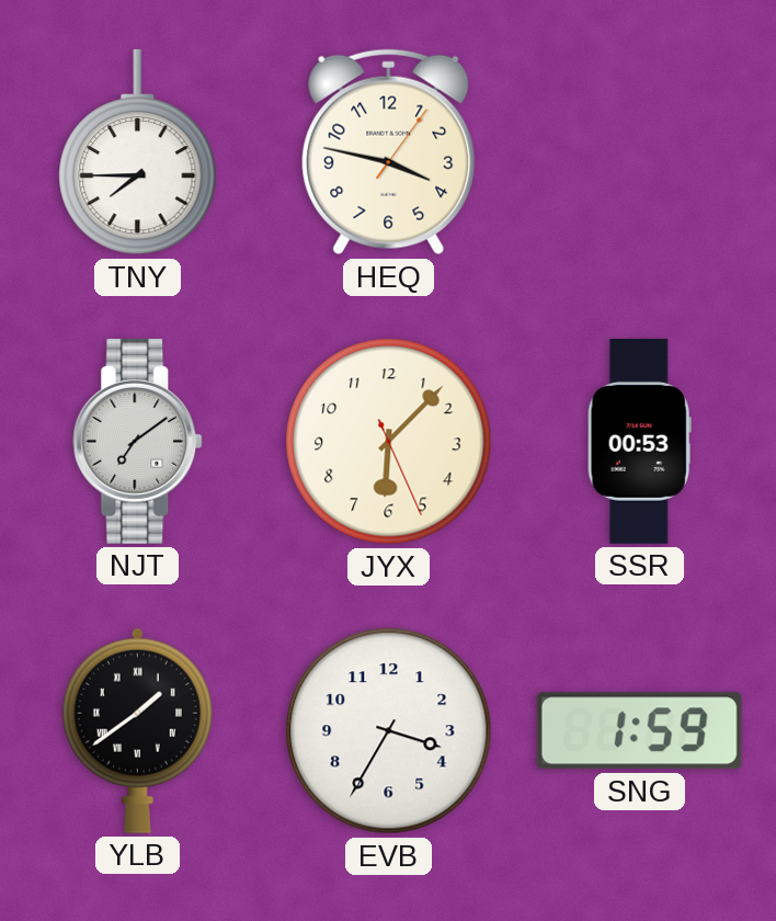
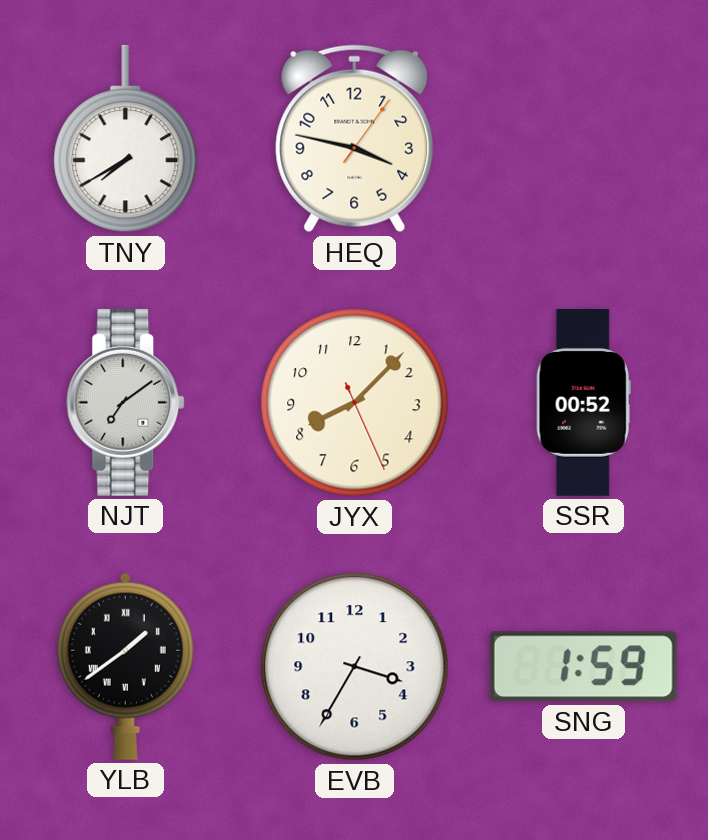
TNY: 7:45 -> 7:40 (126, 139)
JYX: 6:07 -> 8:07 (355, 403)
SSR: 00:53 -> 00:52 (583, 403)
